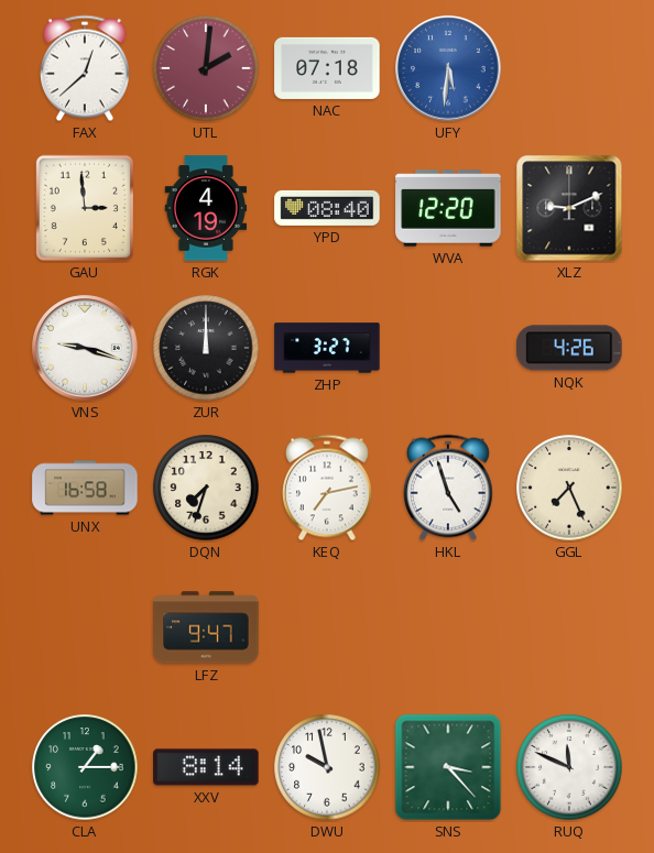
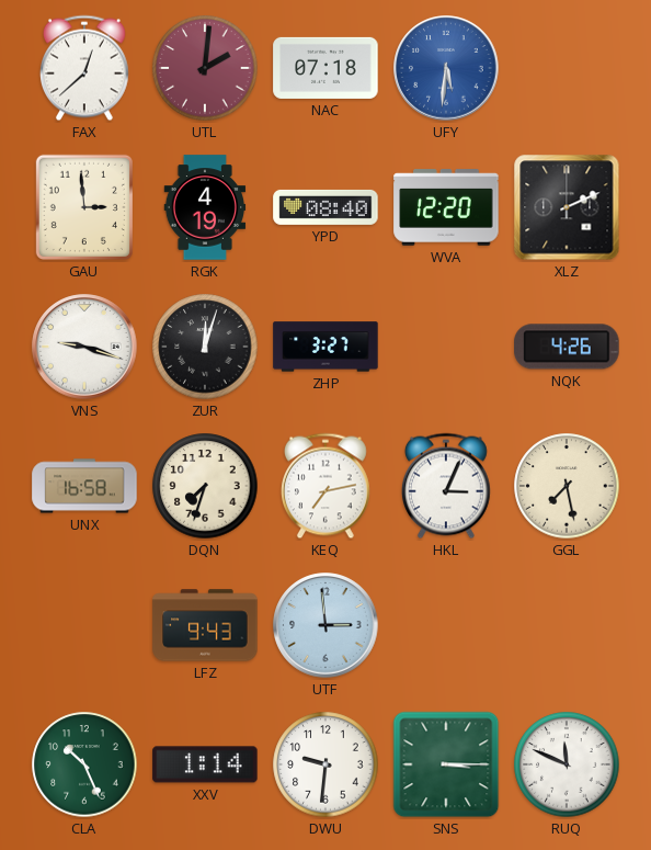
XLZ: 9:11 -> 2:11 (567, 207)
ZUR: 12:00 -> 12:03 (205, 347)
HKL: 4:57 -> 3:04 (446, 486)
GGL: 7:26 -> 7:28 (567, 486)
LFZ: 9:47 -> 9:43 (205, 625)
UTF: none -> 2:59 (325, 625)
CLA: 1:15 -> 10:26 (84, 764)
XXV: 8:14 -> 1:14 (205, 764)
DWU: 9:58 -> 9:31 (325, 764)
SNS: 3:23 -> 3:15 (446, 764)
